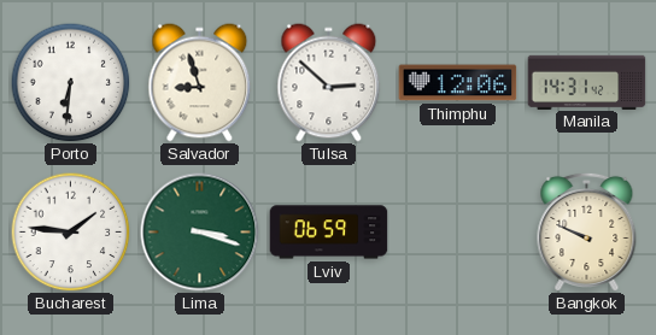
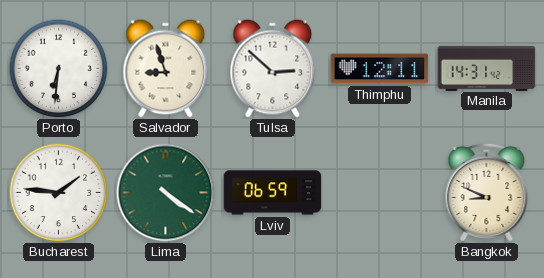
Thimphu: 12:06 -> 12:11 (380, 69)
Lima: 3:18 -> 4:21 (166, 193)
Bangkok: 9:49 -> 8:49 (487, 192)
